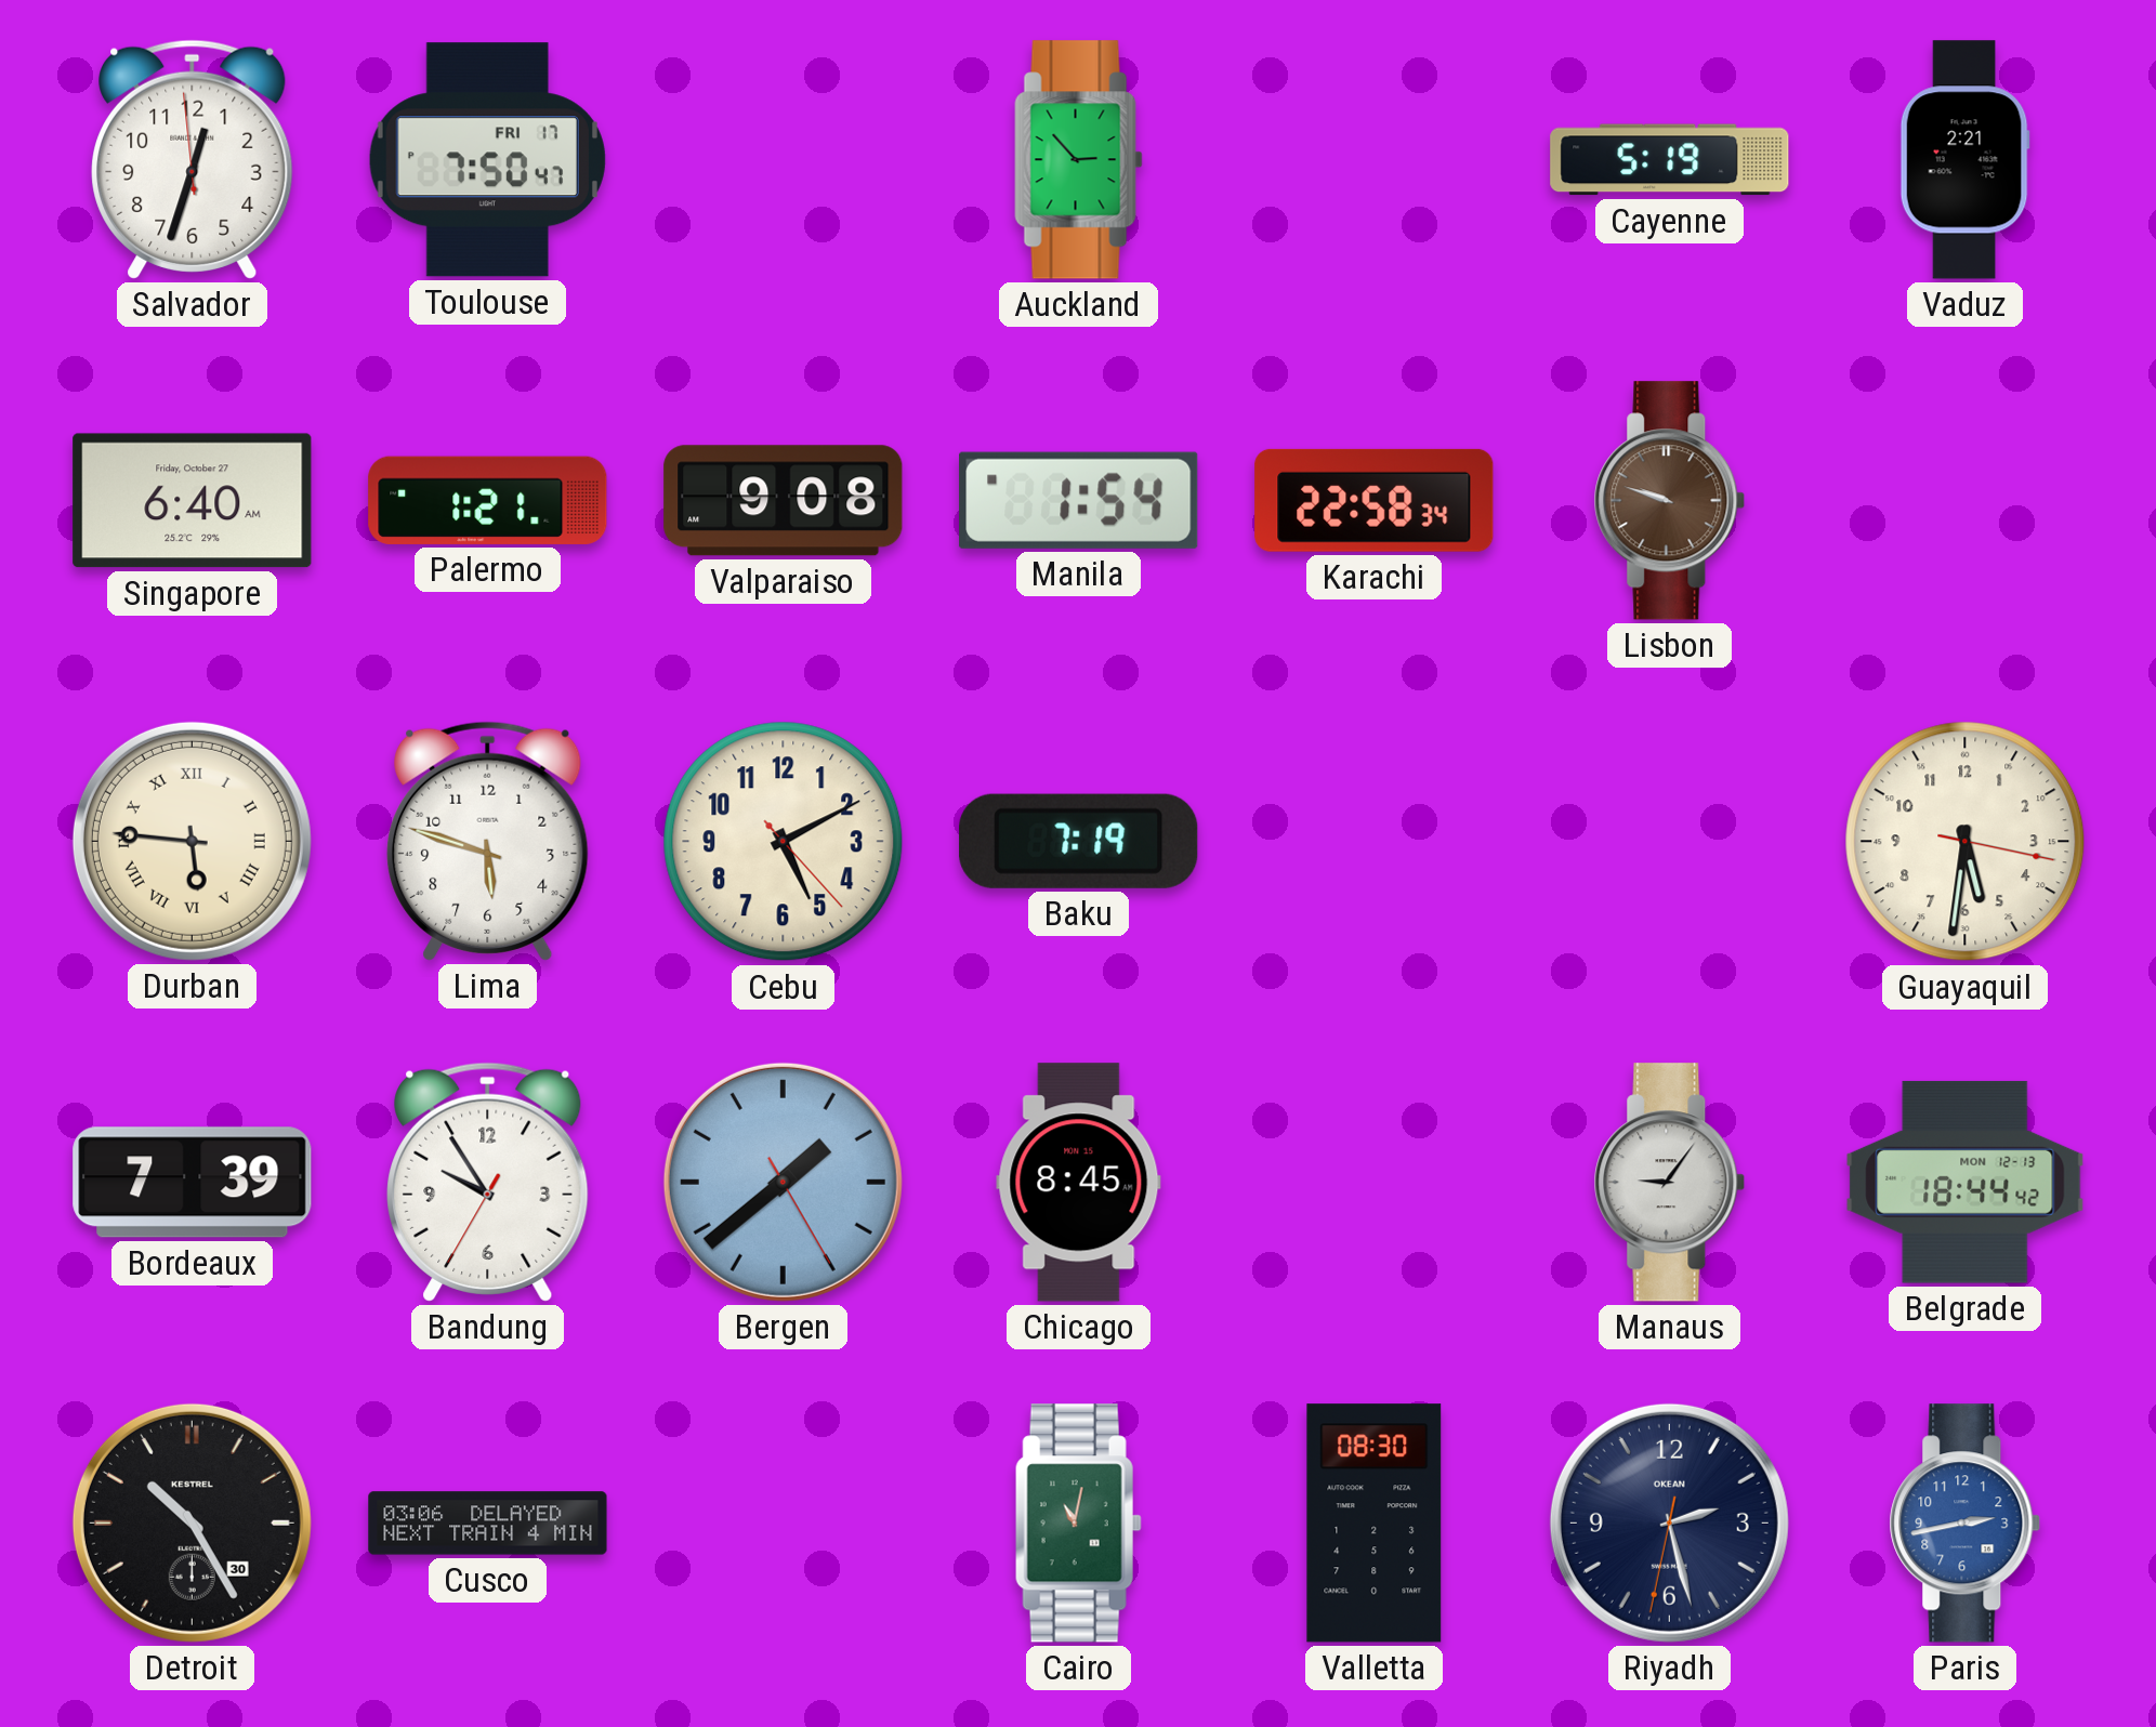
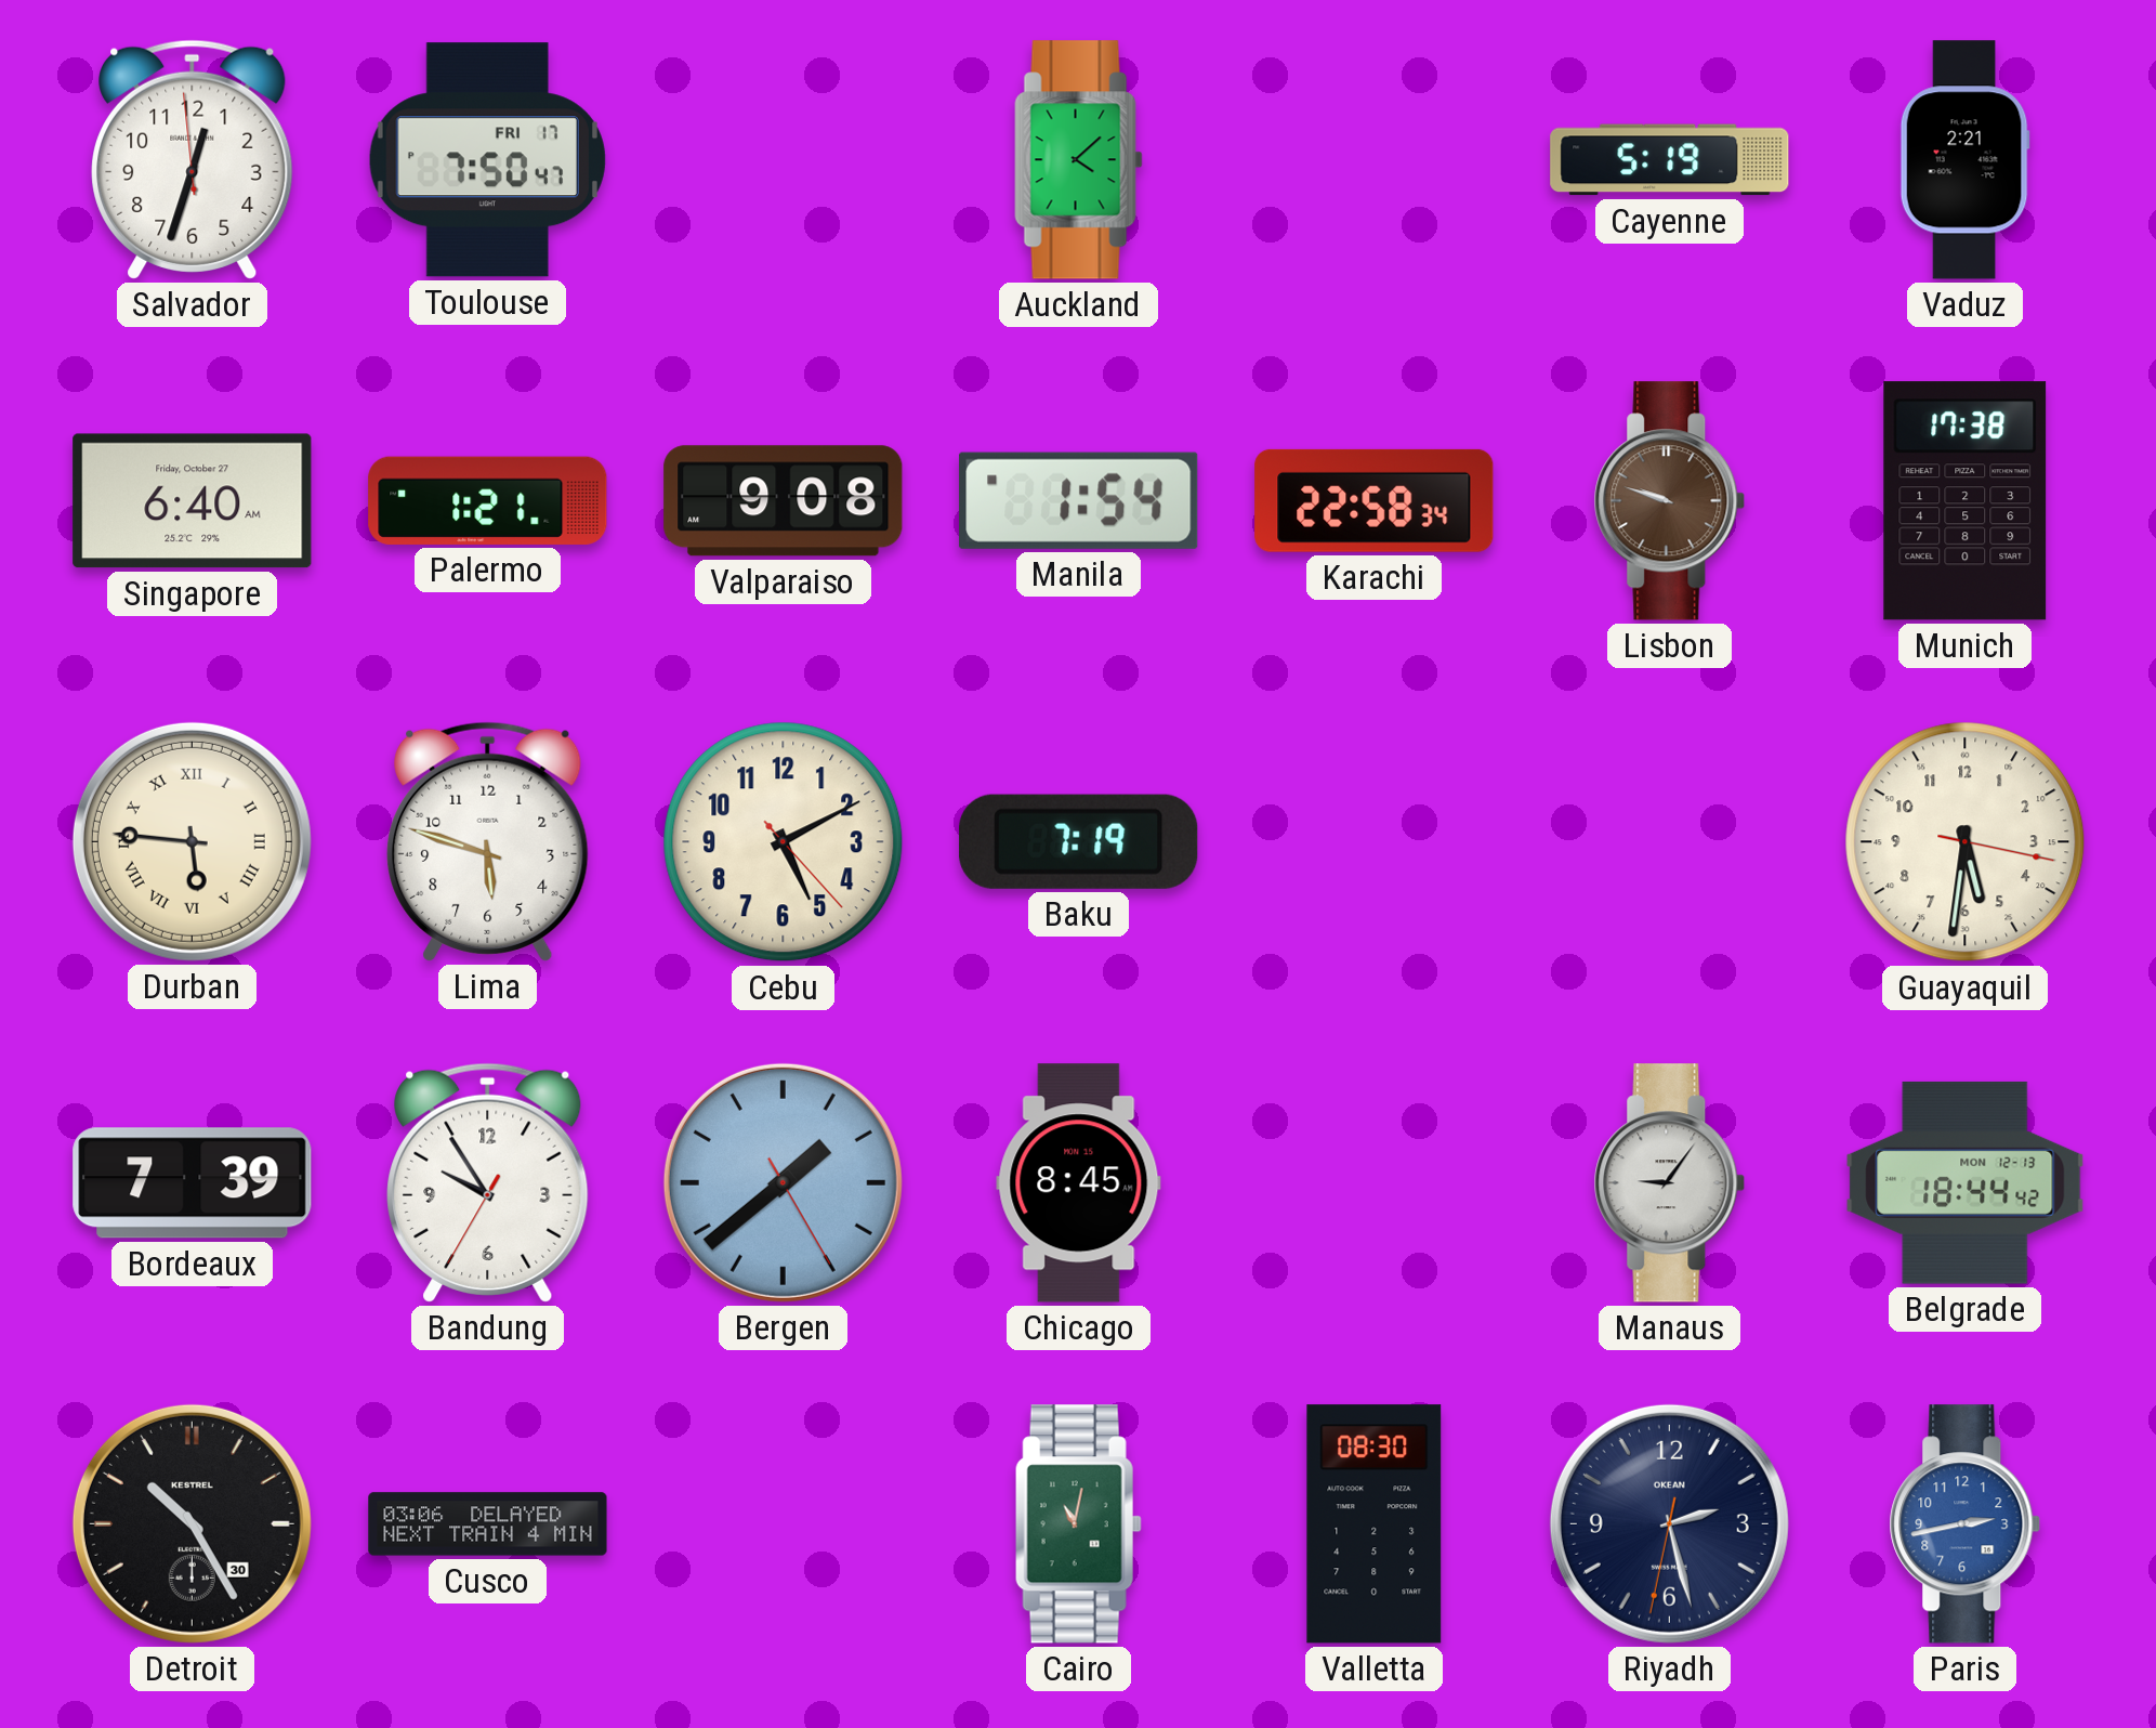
Auckland: 2:53 -> 4:08 (1079, 160)
Munich: none -> 17:38 (1966, 501)
